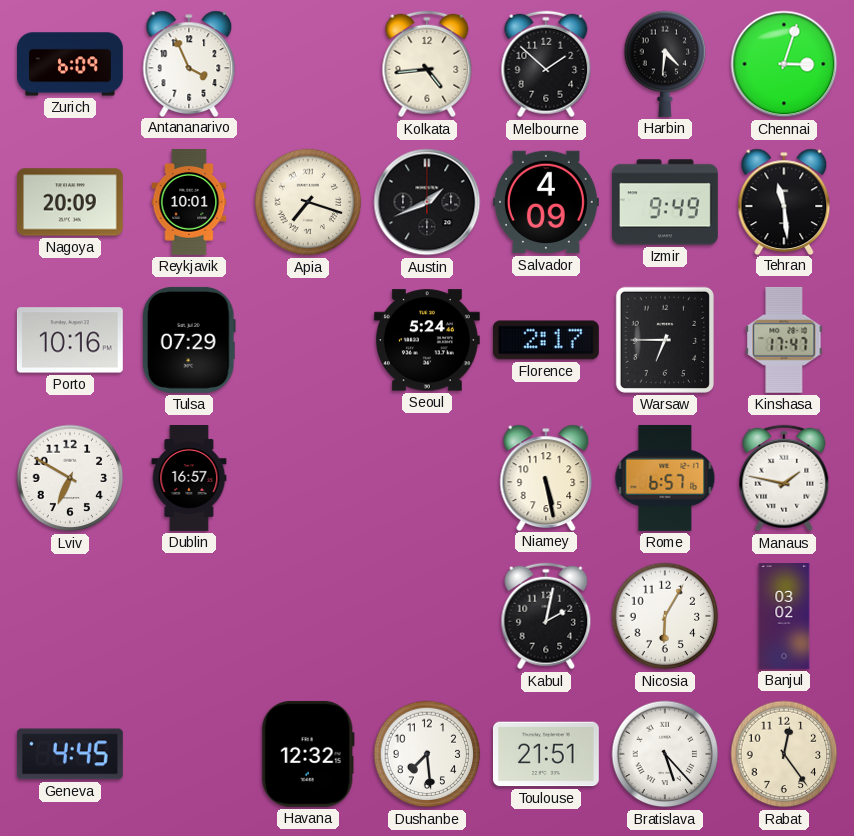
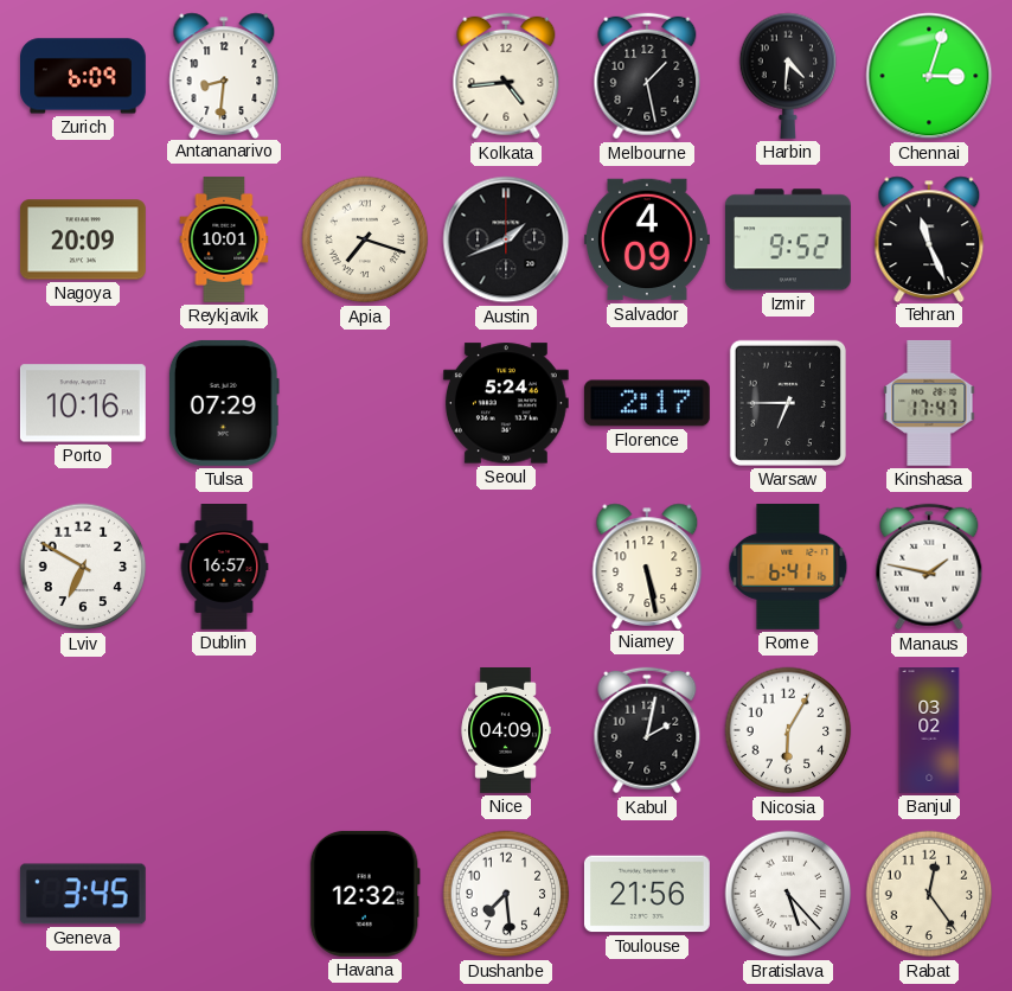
Antananarivo: 3:56 -> 8:31 (224, 75)
Melbourne: 1:52 -> 1:28 (647, 76)
Izmir: 9:49 -> 9:52 (788, 239)
Tehran: 11:29 -> 11:26 (929, 238)
Rome: 6:57 -> 6:41 (788, 567)
Nice: none -> 04:09 (506, 731)
Geneva: 4:45 -> 3:45 (83, 894)
Toulouse: 21:51 -> 21:56 (647, 894)
